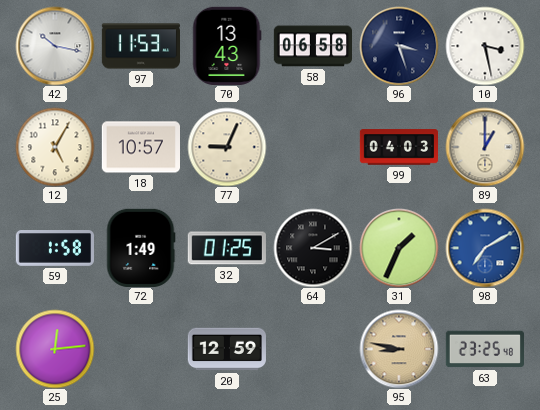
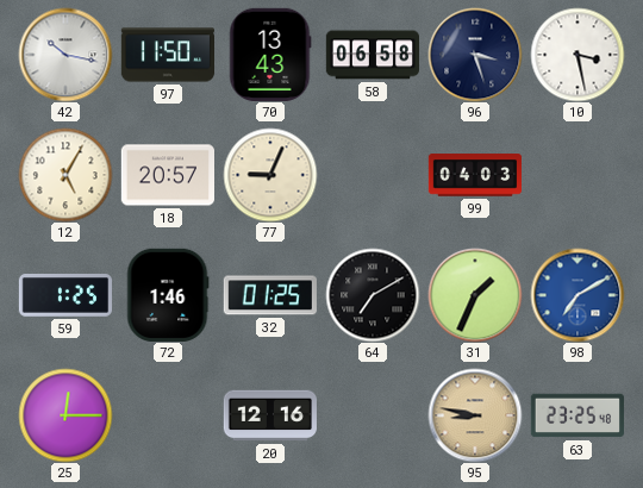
97: 11:53 -> 11:50 (167, 55)
18: 10:57 -> 20:57 (167, 175)
89: 1:00 -> none (485, 147)
59: 1:58 -> 1:25 (64, 296)
72: 1:49 -> 1:46 (168, 295)
64: 3:10 -> 7:10 (373, 295)
25: 12:14 -> 12:15 (65, 415)
20: 12:59 -> 12:16 (269, 415)
